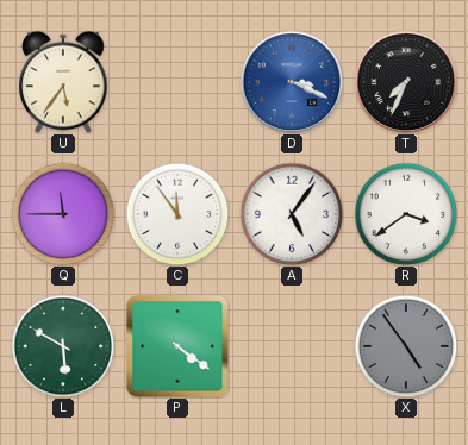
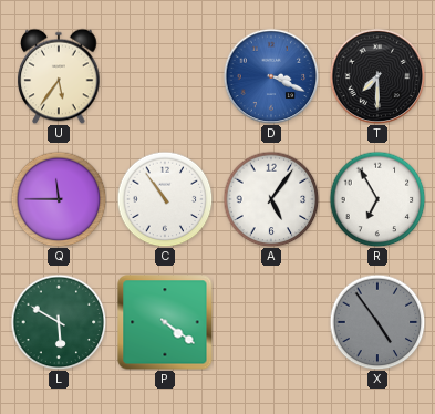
T: 7:34 -> 7:30 (377, 76)
C: 11:54 -> 10:54 (165, 199)
R: 3:39 -> 6:55 (377, 199)
